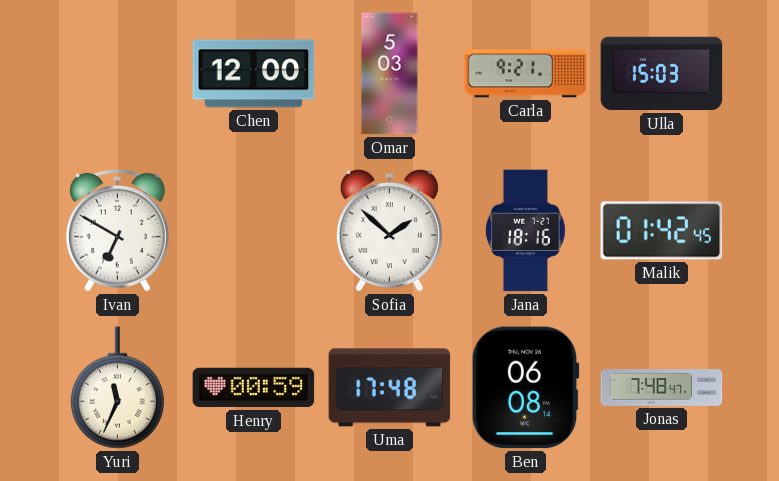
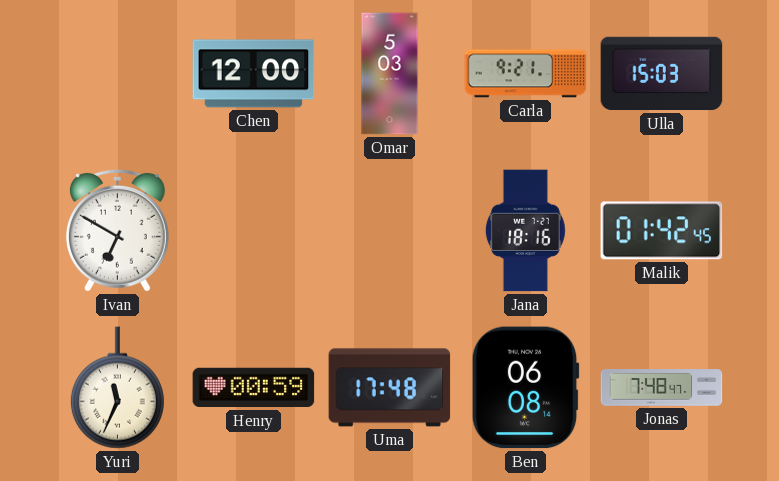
Sofia: 1:52 -> none (389, 232)
